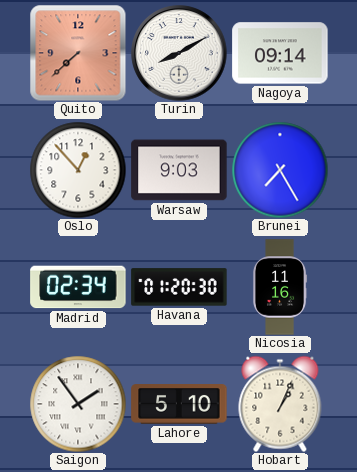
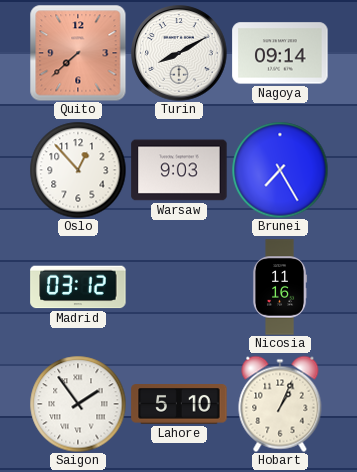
Madrid: 02:34 -> 03:12 (78, 287)
Havana: 01:20 -> none (179, 287)
